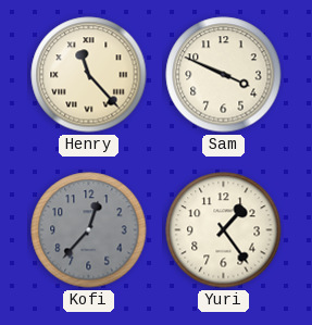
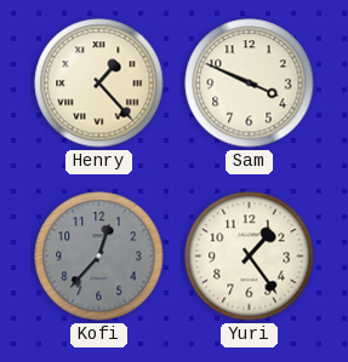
Henry: 11:23 -> 1:23 (99, 84)
